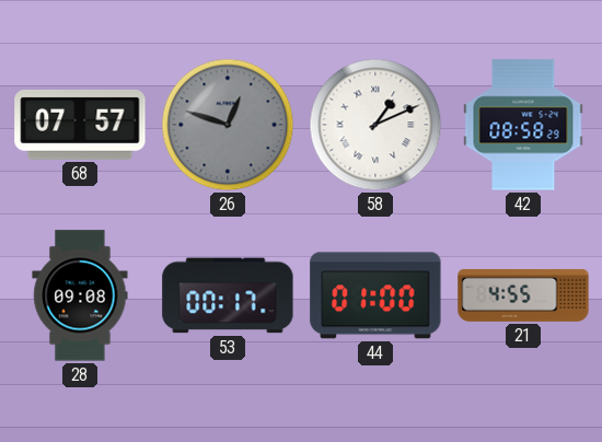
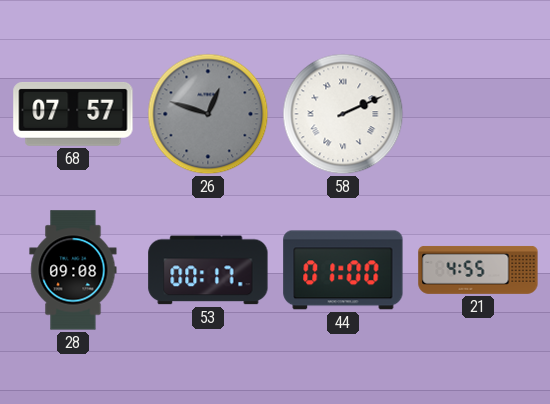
58: 1:11 -> 2:11 (343, 114)
42: 08:58 -> none (523, 125)
